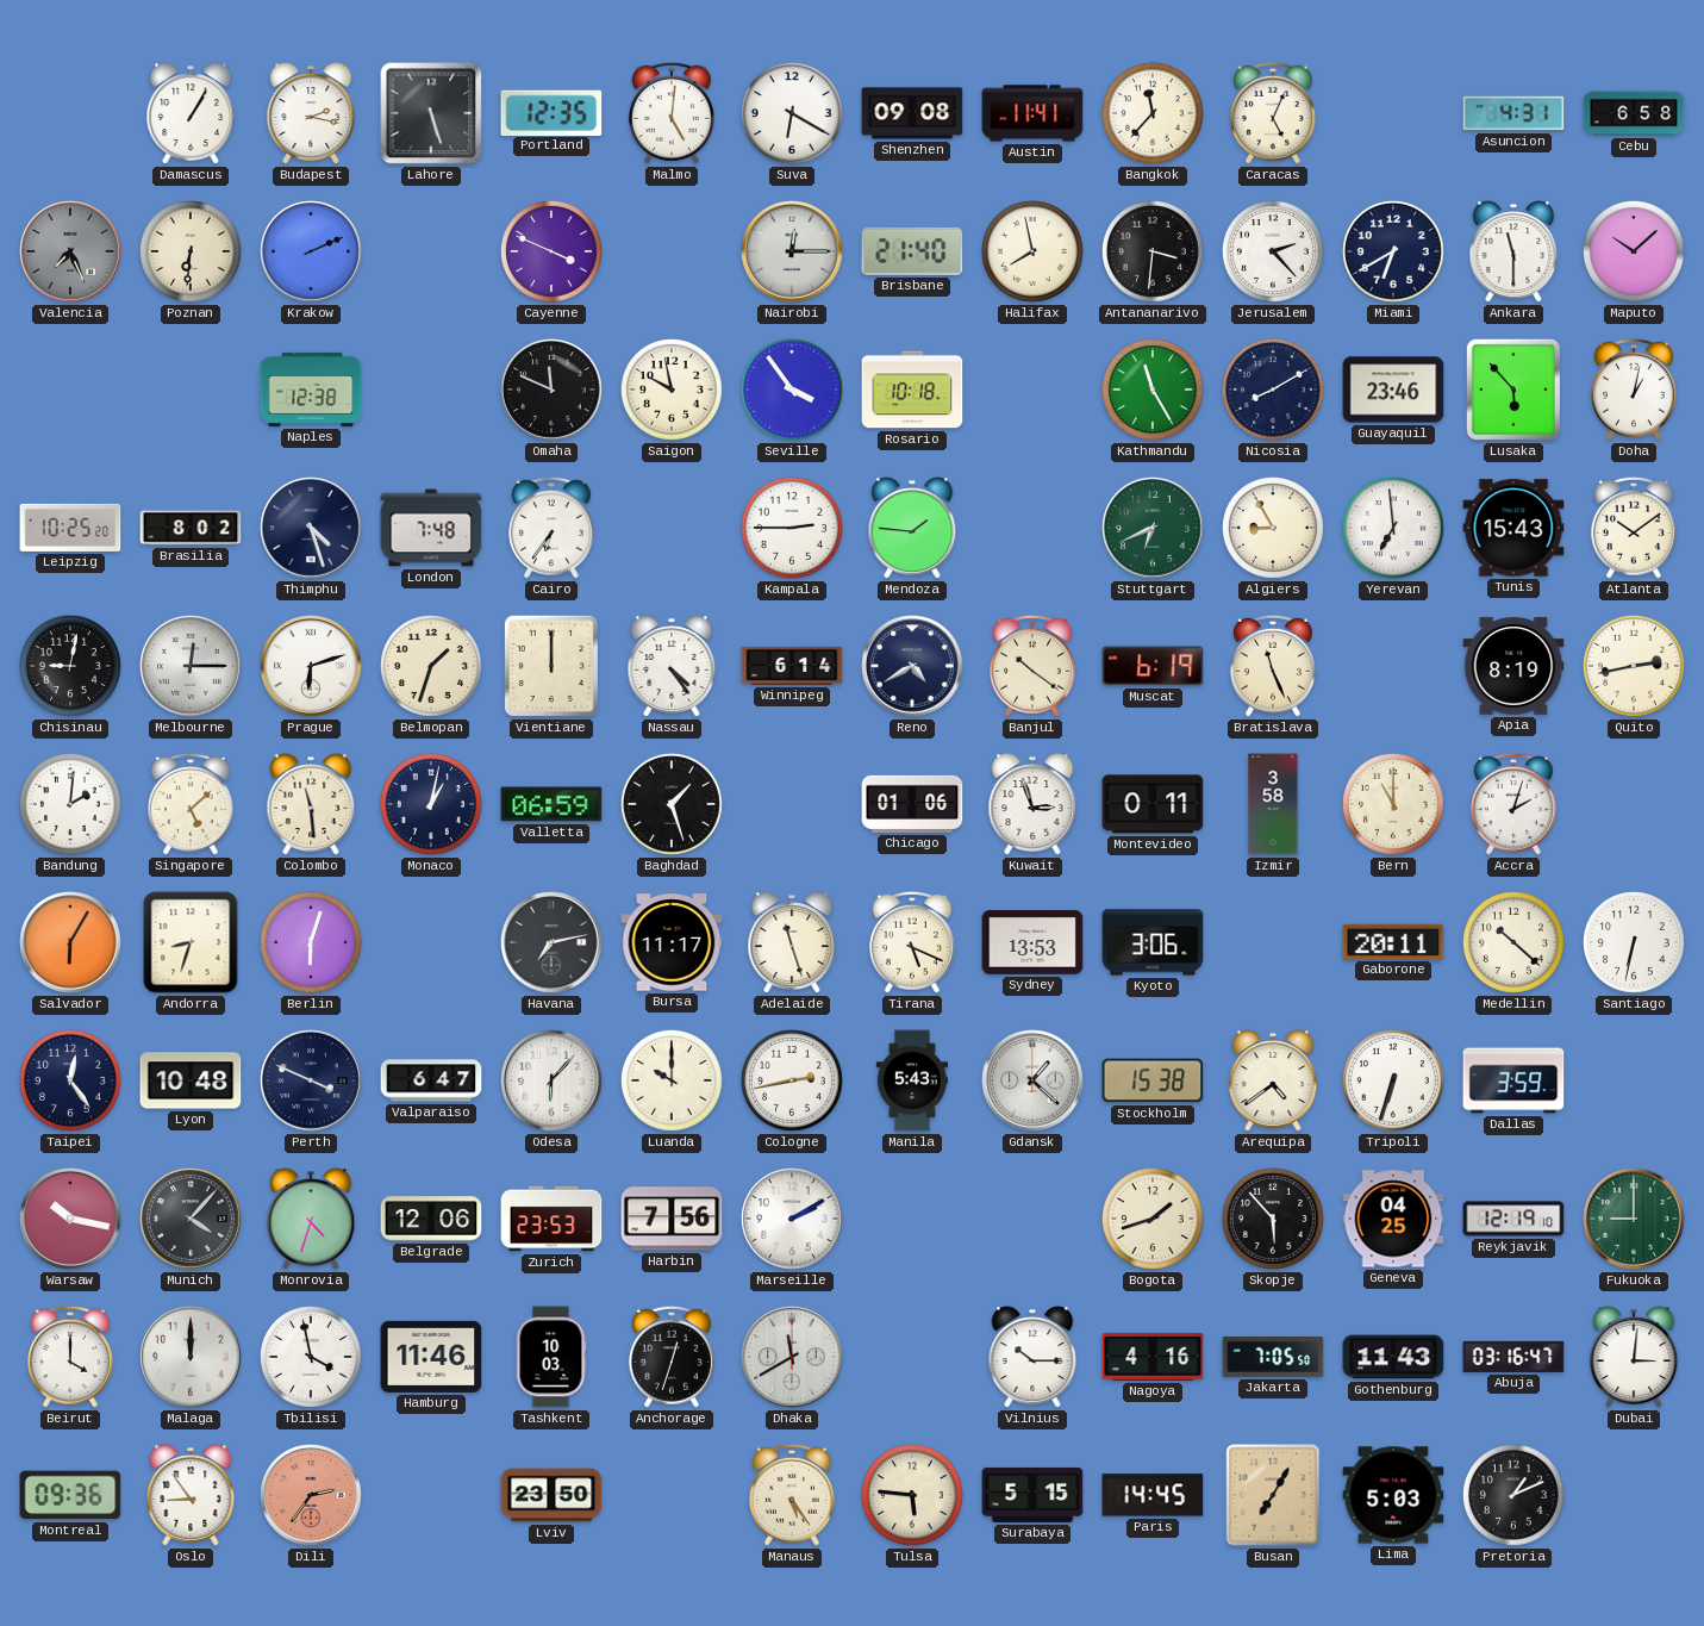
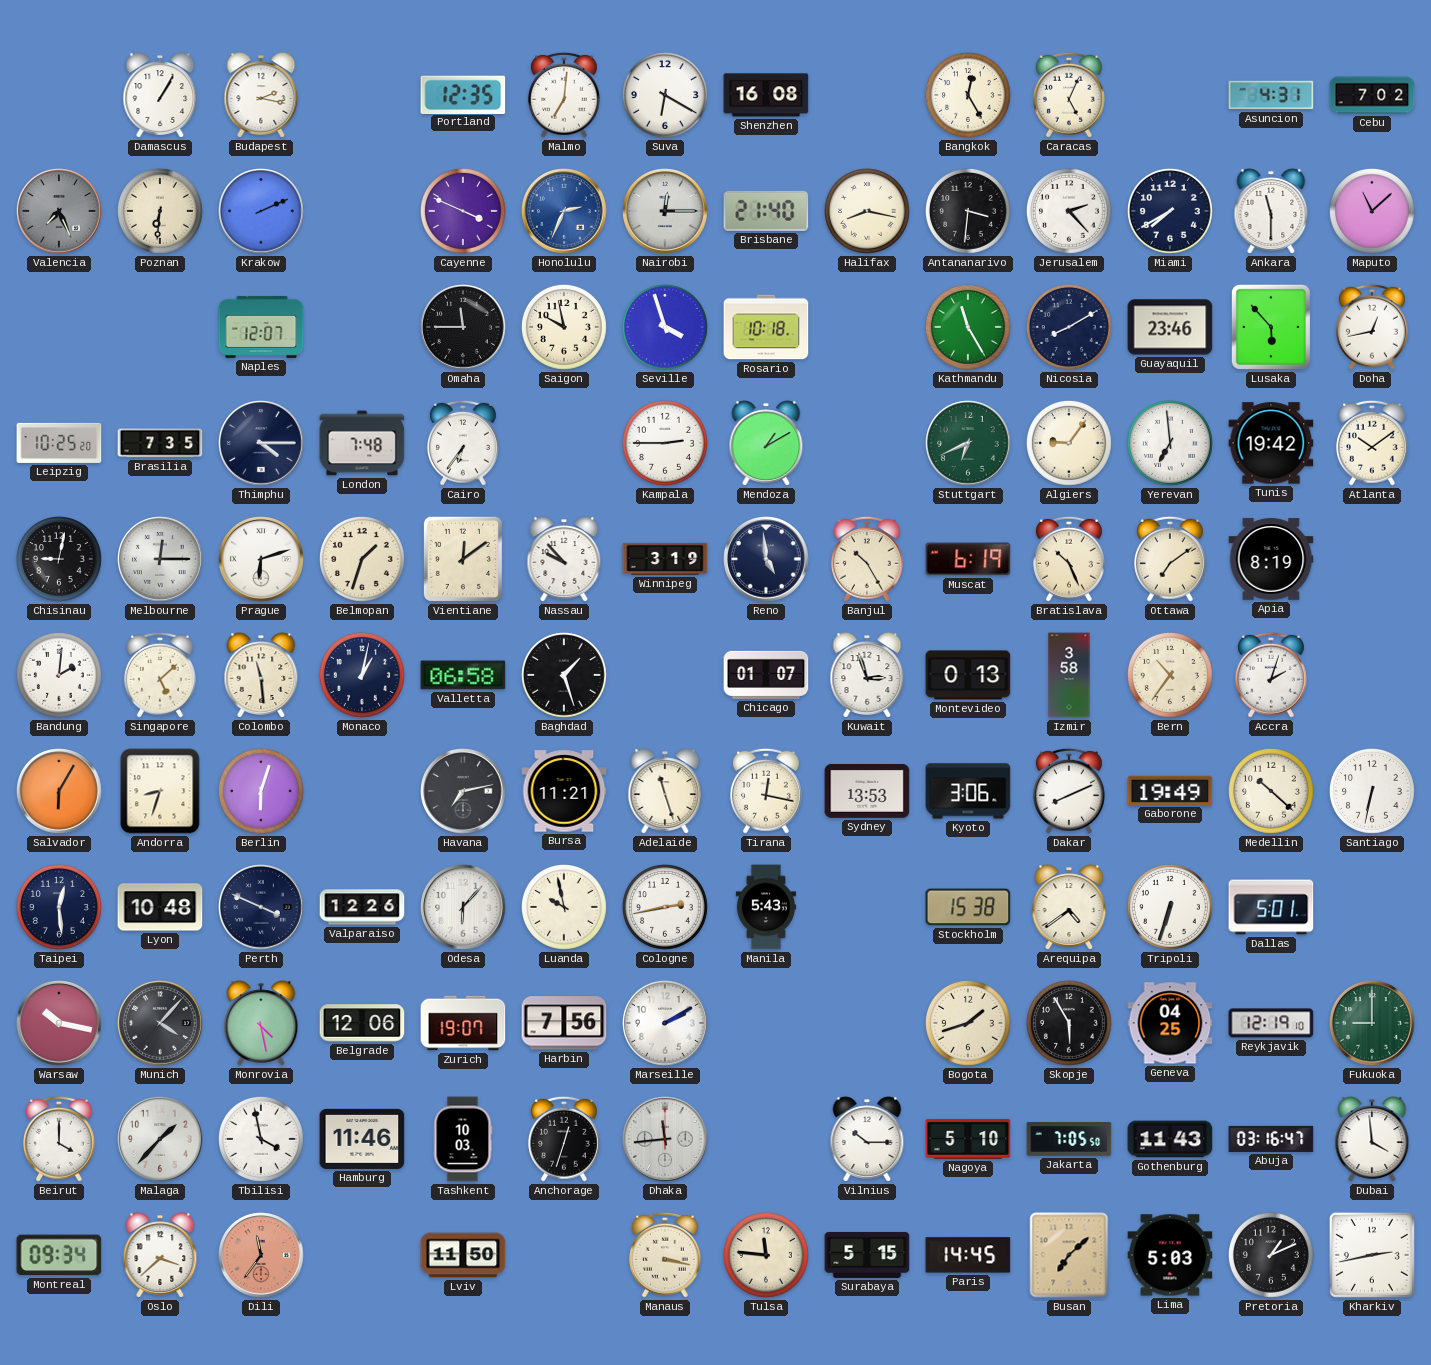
Lahore: 5:27 -> none (431, 113)
Malmo: 5:01 -> 7:01 (564, 95)
Shenzhen: 09:08 -> 16:08 (766, 95)
Austin: 11:41 -> none (1032, 113)
Bangkok: 11:37 -> 12:25 (968, 95)
Cebu: 6:58 -> 7:02 (1372, 95)
Honolulu: none -> 2:34 (564, 211)
Halifax: 7:58 -> 8:17 (867, 211)
Miami: 6:40 -> 7:40 (1170, 211)
Maputo: 10:08 -> 11:08 (1372, 211)
Naples: 12:38 -> 12:07 (261, 327)
Omaha: 11:49 -> 11:45 (463, 327)
Seville: 3:54 -> 3:57 (665, 327)
Doha: 1:02 -> 12:43 (1372, 327)
Brasilia: 8:02 -> 7:35 (160, 443)
Thimphu: 4:27 -> 4:15 (261, 443)
Mendoza: 1:46 -> 1:10 (766, 443)
Algiers: 8:55 -> 9:06 (1069, 443)
Tunis: 15:43 -> 19:42 (1271, 443)
Vientiane: 12:00 -> 12:09 (463, 559)
Nassau: 4:24 -> 9:53 (564, 559)
Winnipeg: 6:14 -> 3:19 (665, 559)
Reno: 4:40 -> 4:59 (766, 559)
Banjul: 10:21 -> 10:25 (867, 559)
Bratislava: 11:26 -> 10:26 (1069, 559)
Ottawa: none -> 7:09 (1170, 559)
Quito: 2:43 -> none (1634, 666)
Valletta: 06:59 -> 06:58 (463, 675)
Chicago: 01:06 -> 01:07 (766, 675)
Montevideo: 0:11 -> 0:13 (968, 675)
Bern: 11:00 -> 10:36 (1170, 675)
Bursa: 11:17 -> 11:21 (564, 791)
Tirana: 5:19 -> 12:17 (766, 791)
Dakar: none -> 8:11 (1069, 791)
Gaborone: 20:11 -> 19:49 (1170, 790)
Taipei: 12:24 -> 12:29 (59, 907)
Valparaiso: 6:47 -> 12:26 (362, 907)
Luanda: 10:00 -> 9:58 (564, 907)
Gdansk: 1:22 -> none (1032, 1080)
Dallas: 3:59 -> 5:01 (1271, 907)
Monrovia: 4:33 -> 4:28 (261, 1023)
Zurich: 23:53 -> 19:07 (463, 1023)
Skopje: 5:53 -> 5:55 (1069, 1023)
Malaga: 12:00 -> 1:37 (160, 1139)
Dhaka: 11:40 -> 11:44 (665, 1139)
Nagoya: 4:16 -> 5:10 (968, 1139)
Dubai: 3:01 -> 3:59 (1372, 1139)
Montreal: 09:36 -> 09:34 (59, 1255)
Oslo: 8:54 -> 3:38 (160, 1255)
Dili: 2:36 -> 11:36 (261, 1255)
Lviv: 23:50 -> 11:50 (463, 1255)
Manaus: 5:24 -> 3:17 (665, 1255)
Tulsa: 5:46 -> 11:46 (766, 1255)
Busan: 7:05 -> 7:08 (1069, 1255)
Kharkiv: none -> 2:43 (1372, 1255)
